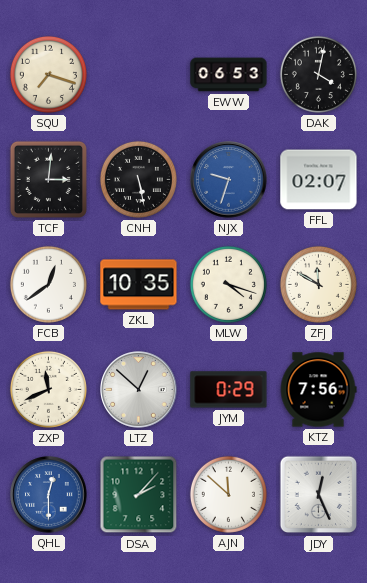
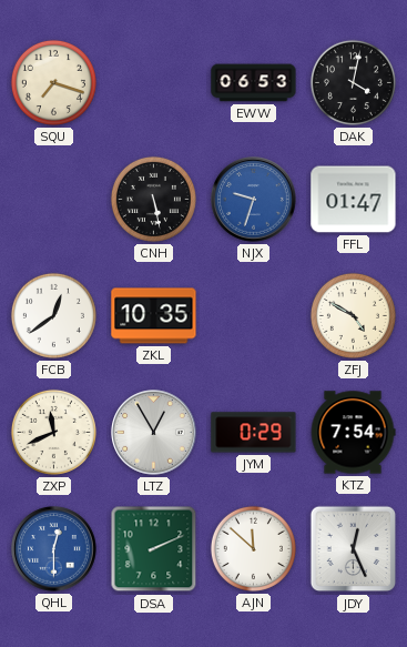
TCF: 3:01 -> none (48, 179)
FFL: 02:07 -> 01:47 (354, 200)
MLW: 4:18 -> none (228, 284)
ZFJ: 11:50 -> 4:50 (353, 315)
LTZ: 12:52 -> 12:55 (154, 433)
KTZ: 7:56 -> 7:54 (353, 433)
DSA: 2:07 -> 2:11 (154, 549)
